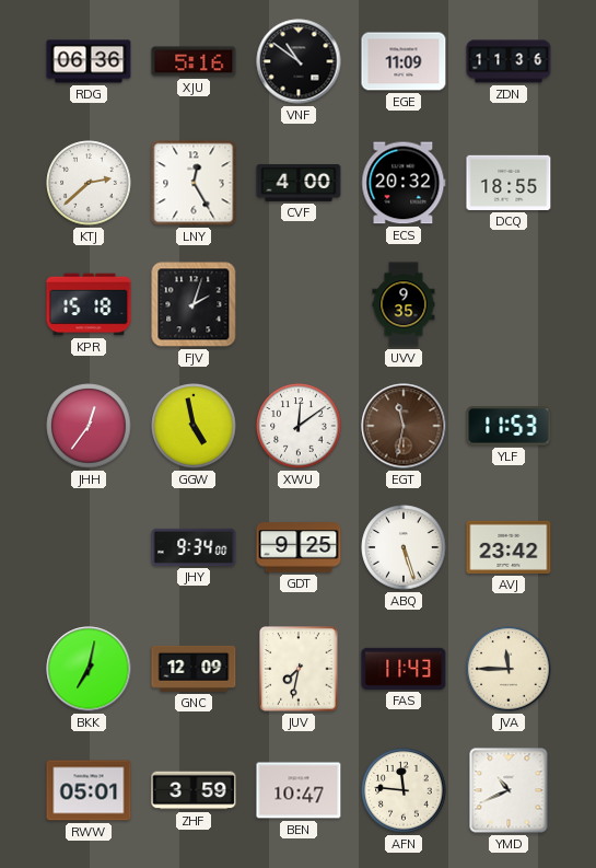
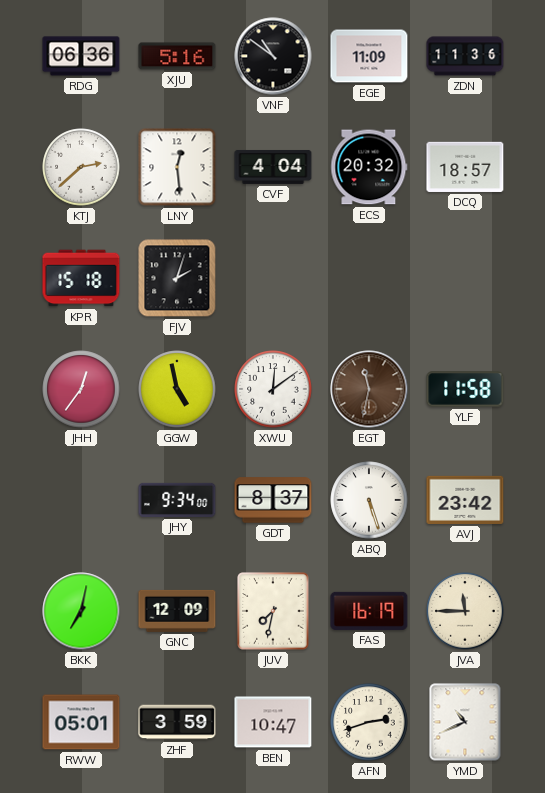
LNY: 12:25 -> 12:29 (177, 167)
CVF: 4:00 -> 4:04 (273, 167)
DCQ: 18:55 -> 18:57 (465, 167)
UVV: 9:35 -> none (404, 304)
YLF: 11:53 -> 11:58 (465, 389)
GDT: 9:25 -> 8:37 (273, 500)
FAS: 11:43 -> 16:19 (369, 611)
AFN: 11:46 -> 2:42 (369, 722)
